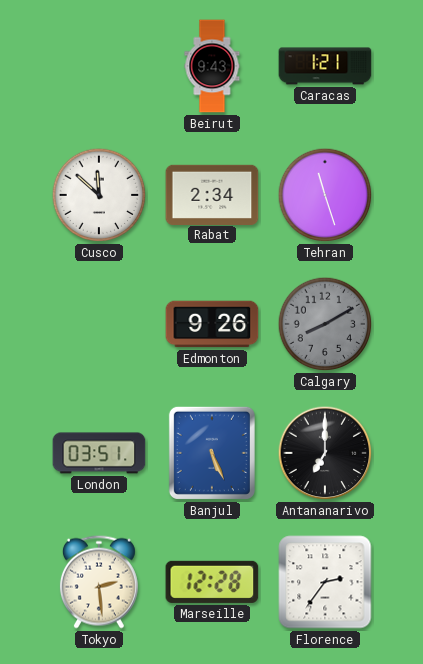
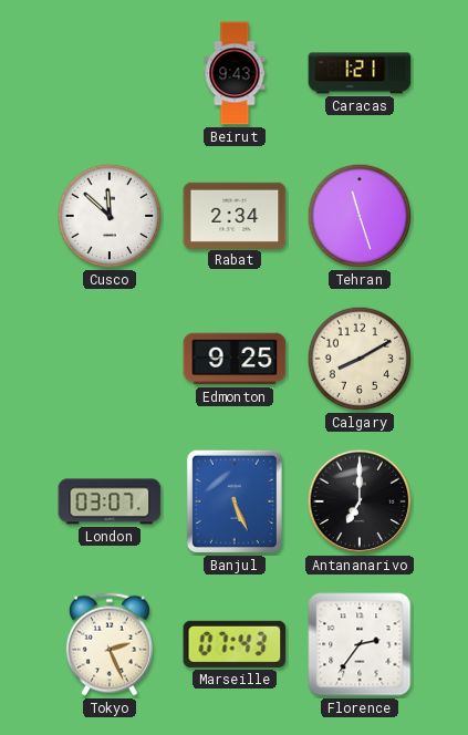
Edmonton: 9:26 -> 9:25 (235, 359)
Calgary dial: grey -> cream (360, 359)
London: 03:51 -> 03:07 (110, 501)
Tokyo: 2:29 -> 2:26 (110, 644)
Marseille: 12:28 -> 07:43 (235, 644)
